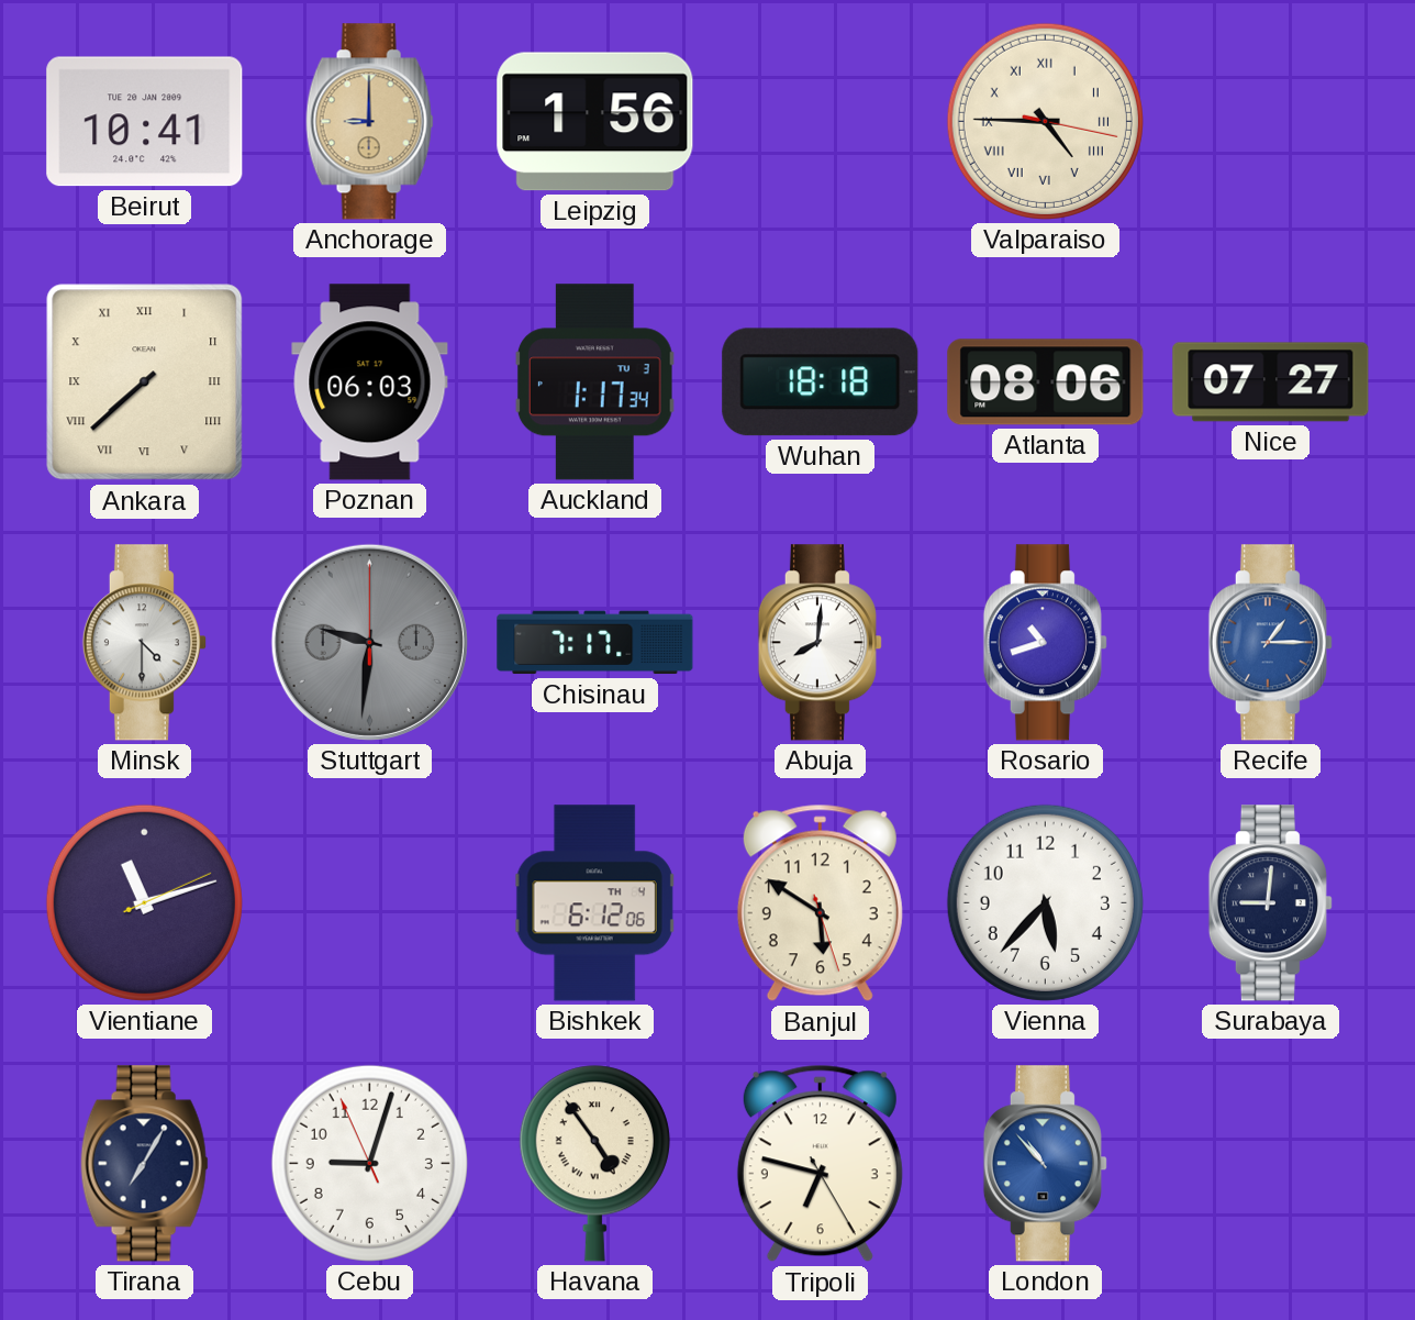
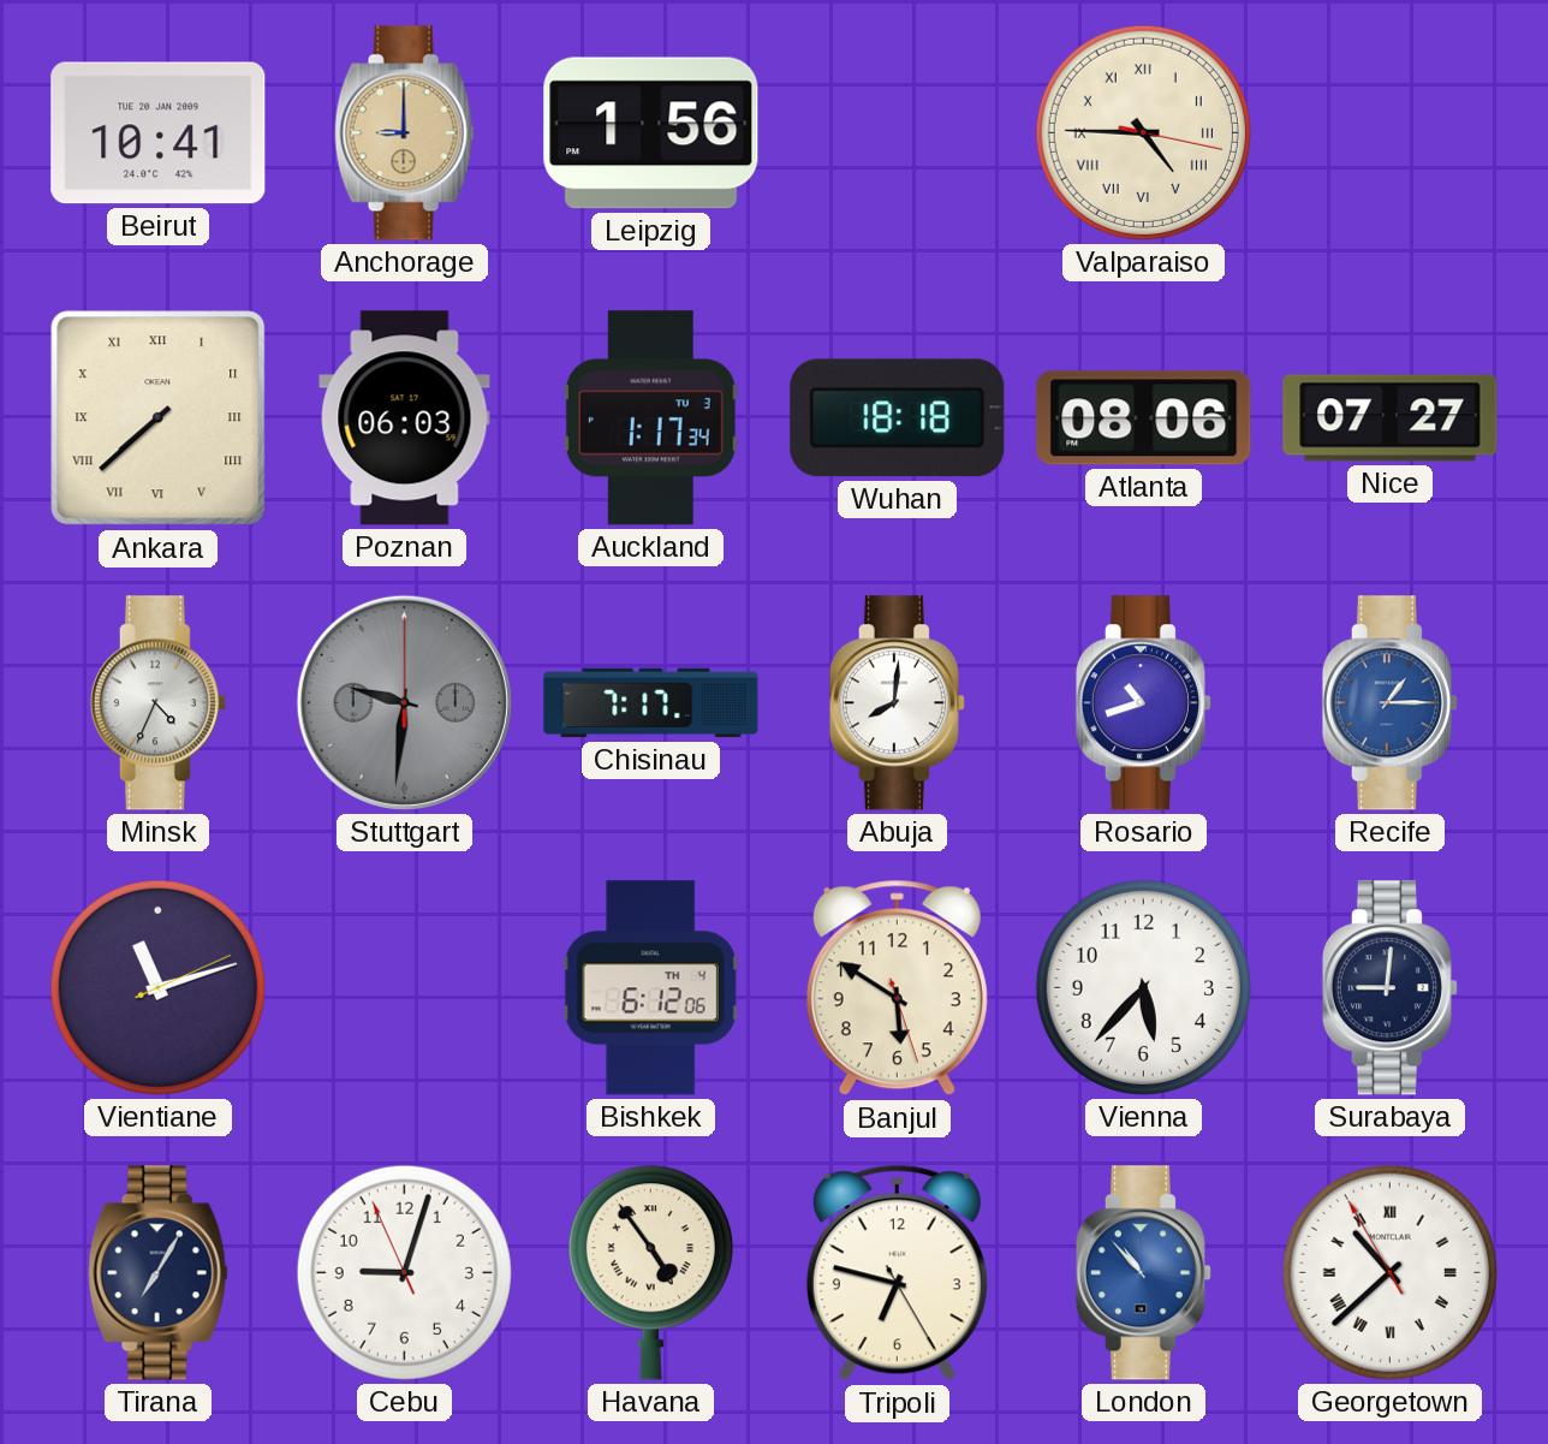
Minsk: 4:30 -> 4:34 (157, 703)
Georgetown: none -> 10:37 (1389, 1272)
